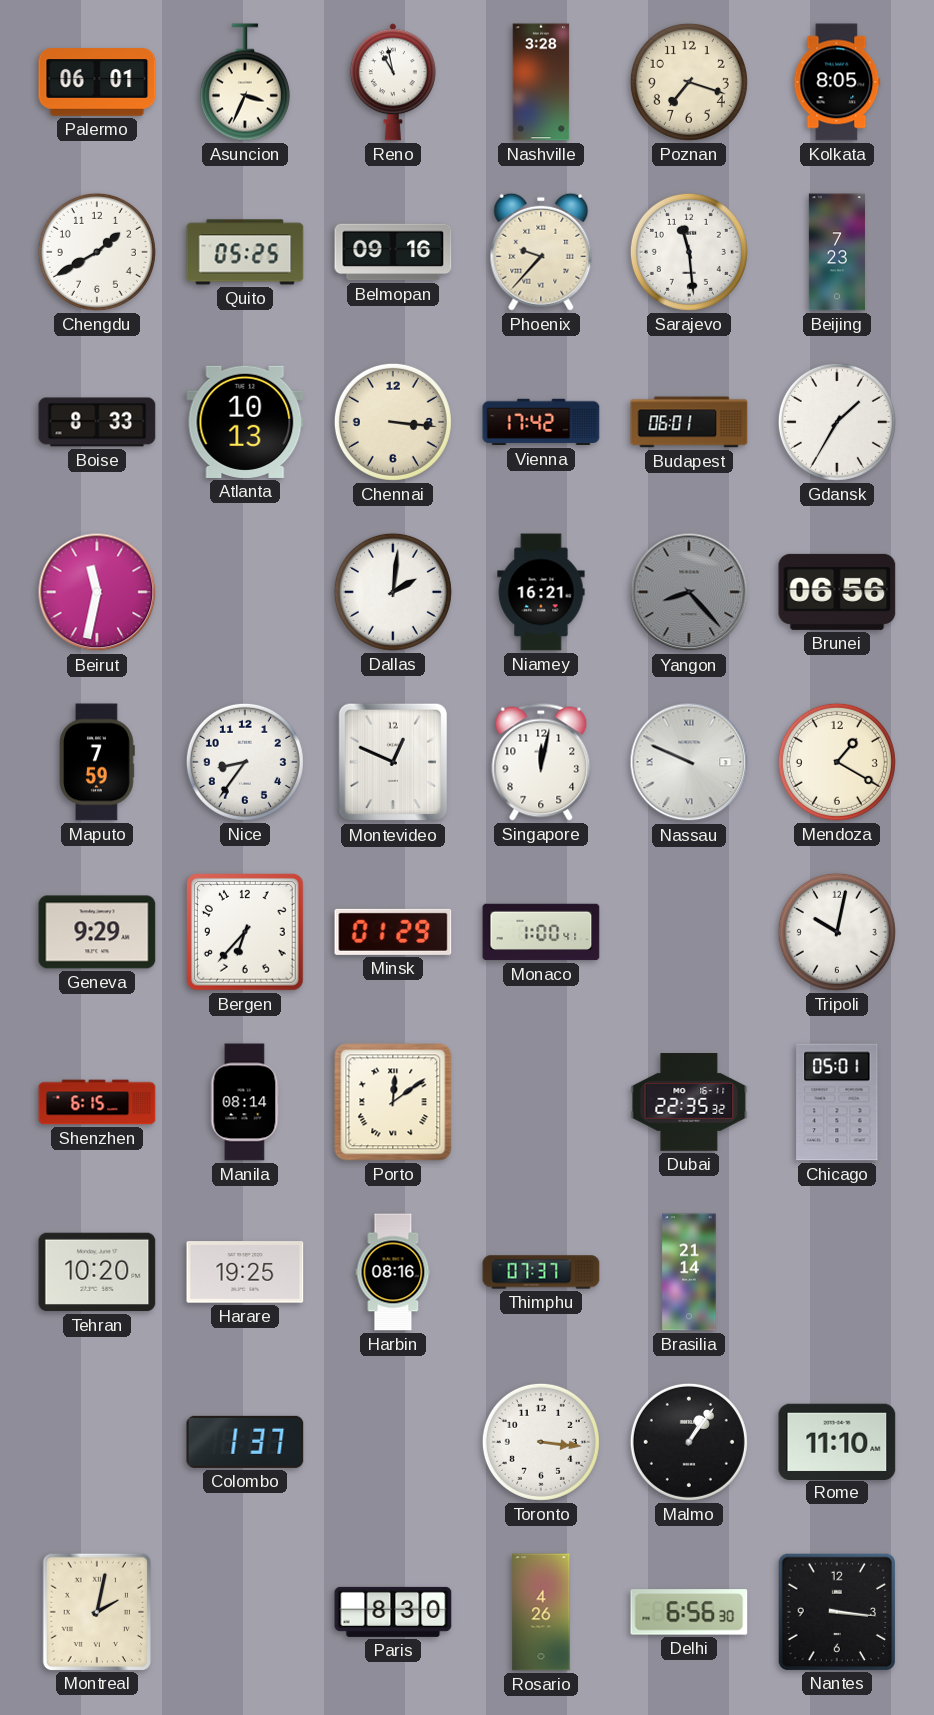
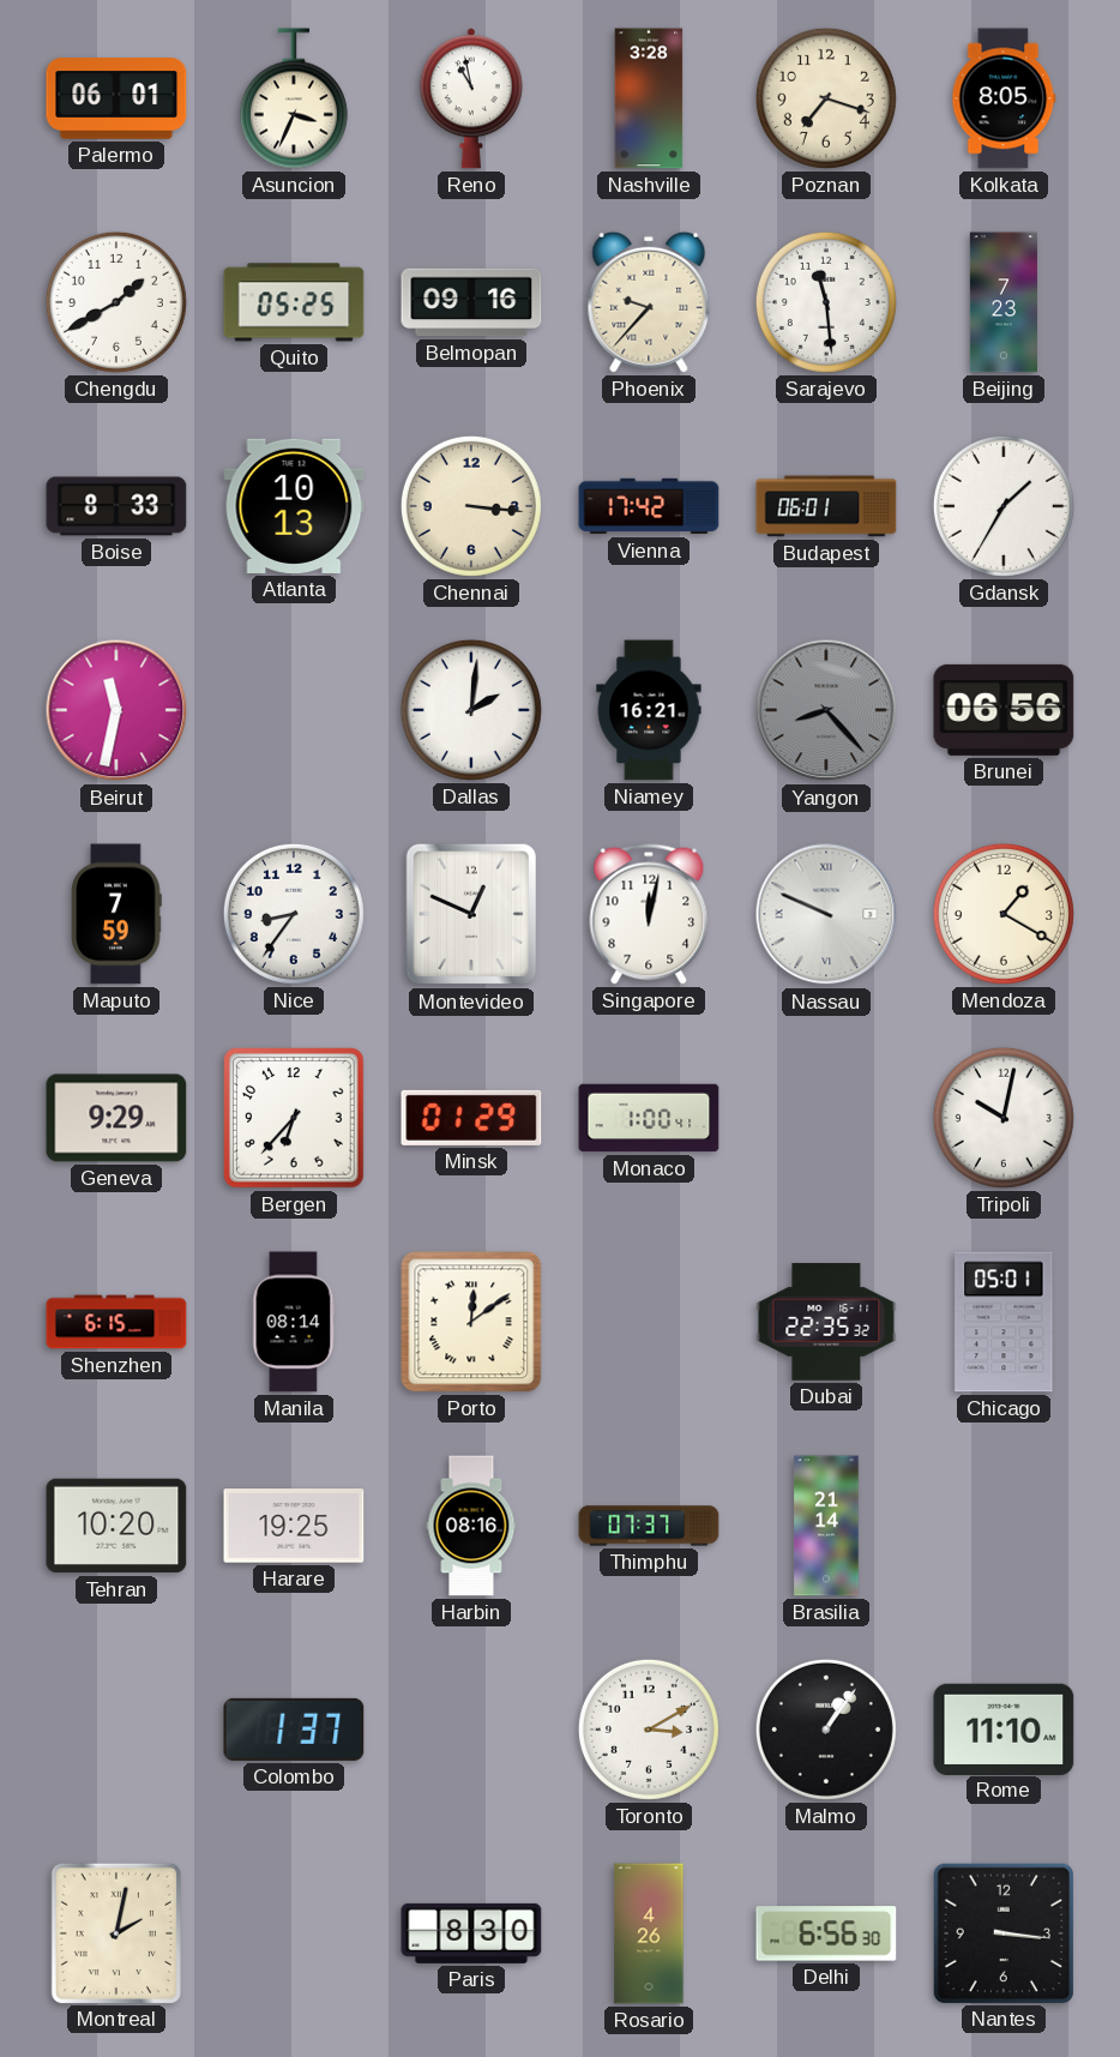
Toronto: 3:16 -> 3:10 (649, 1730)
